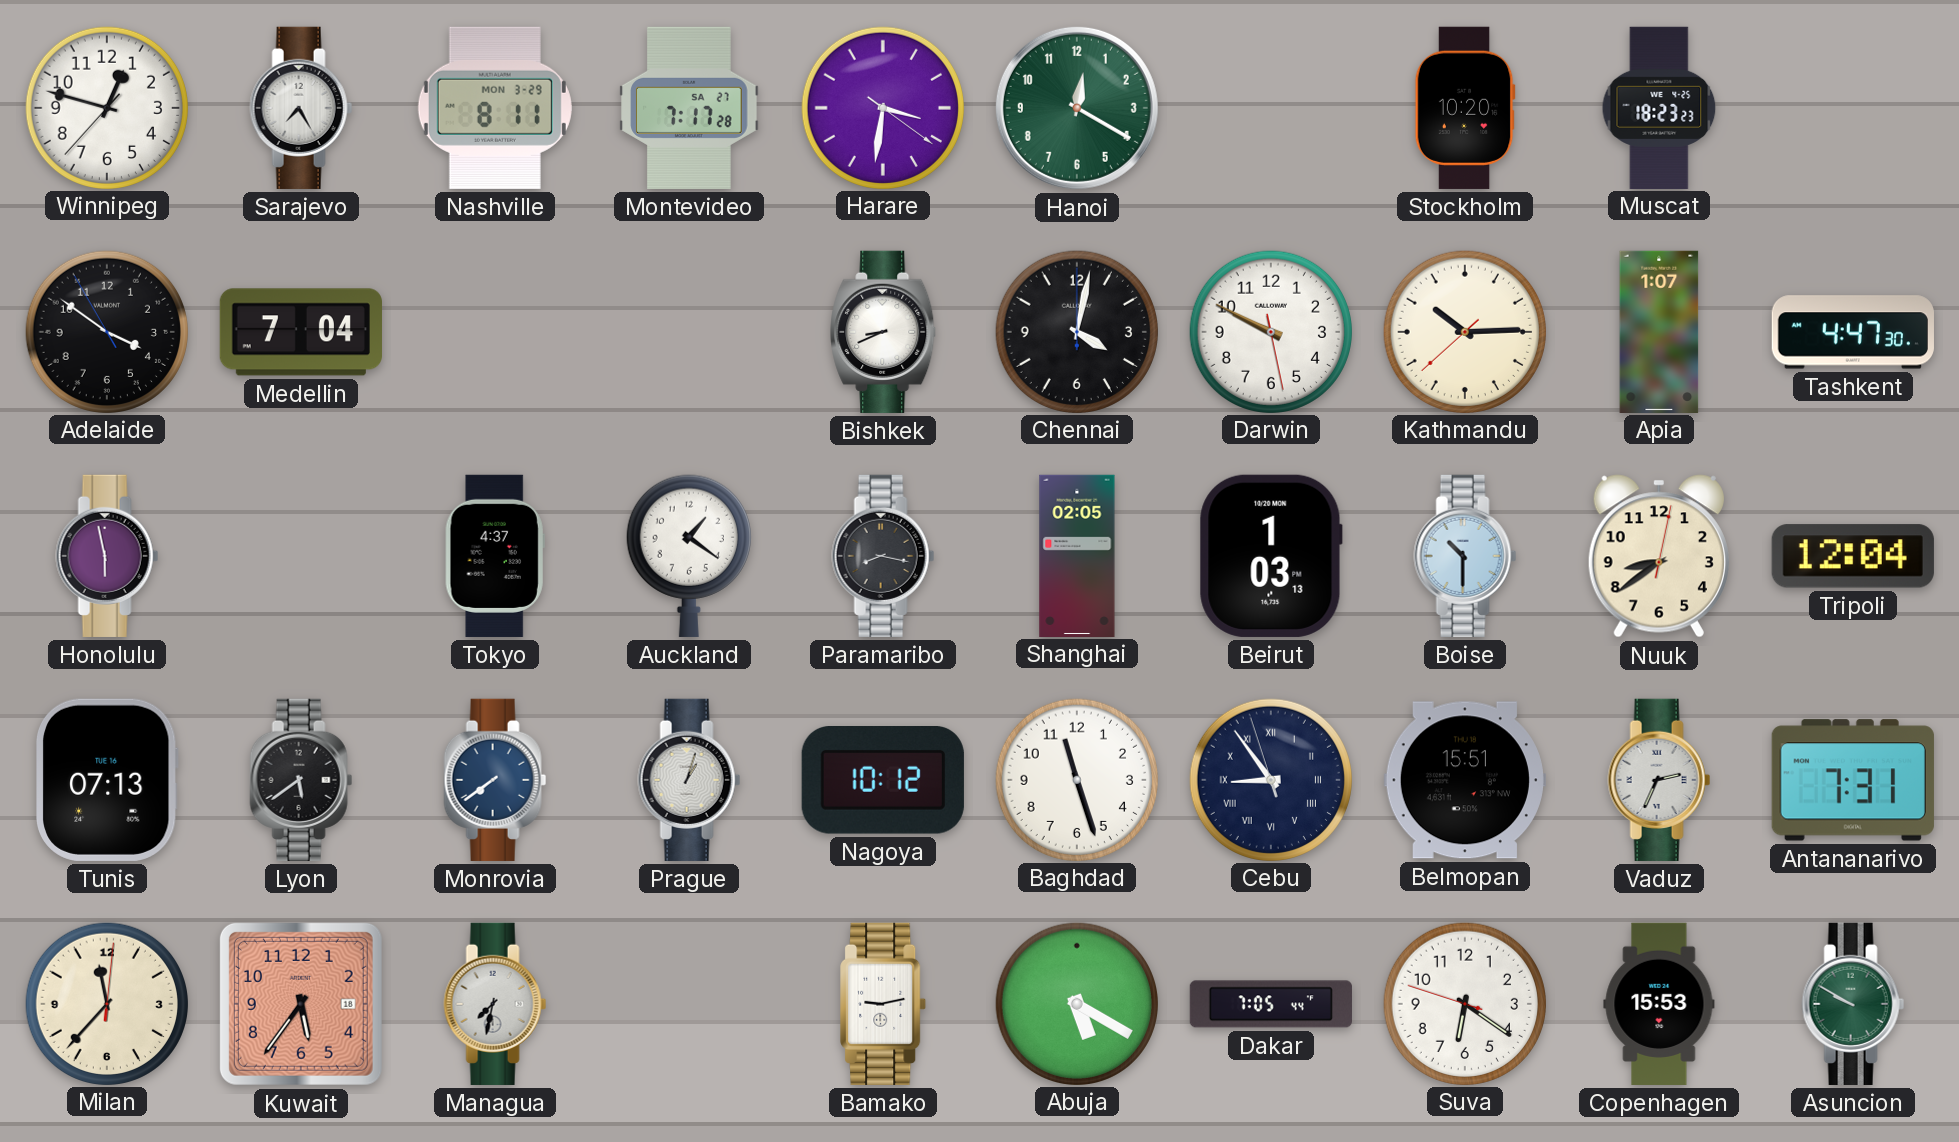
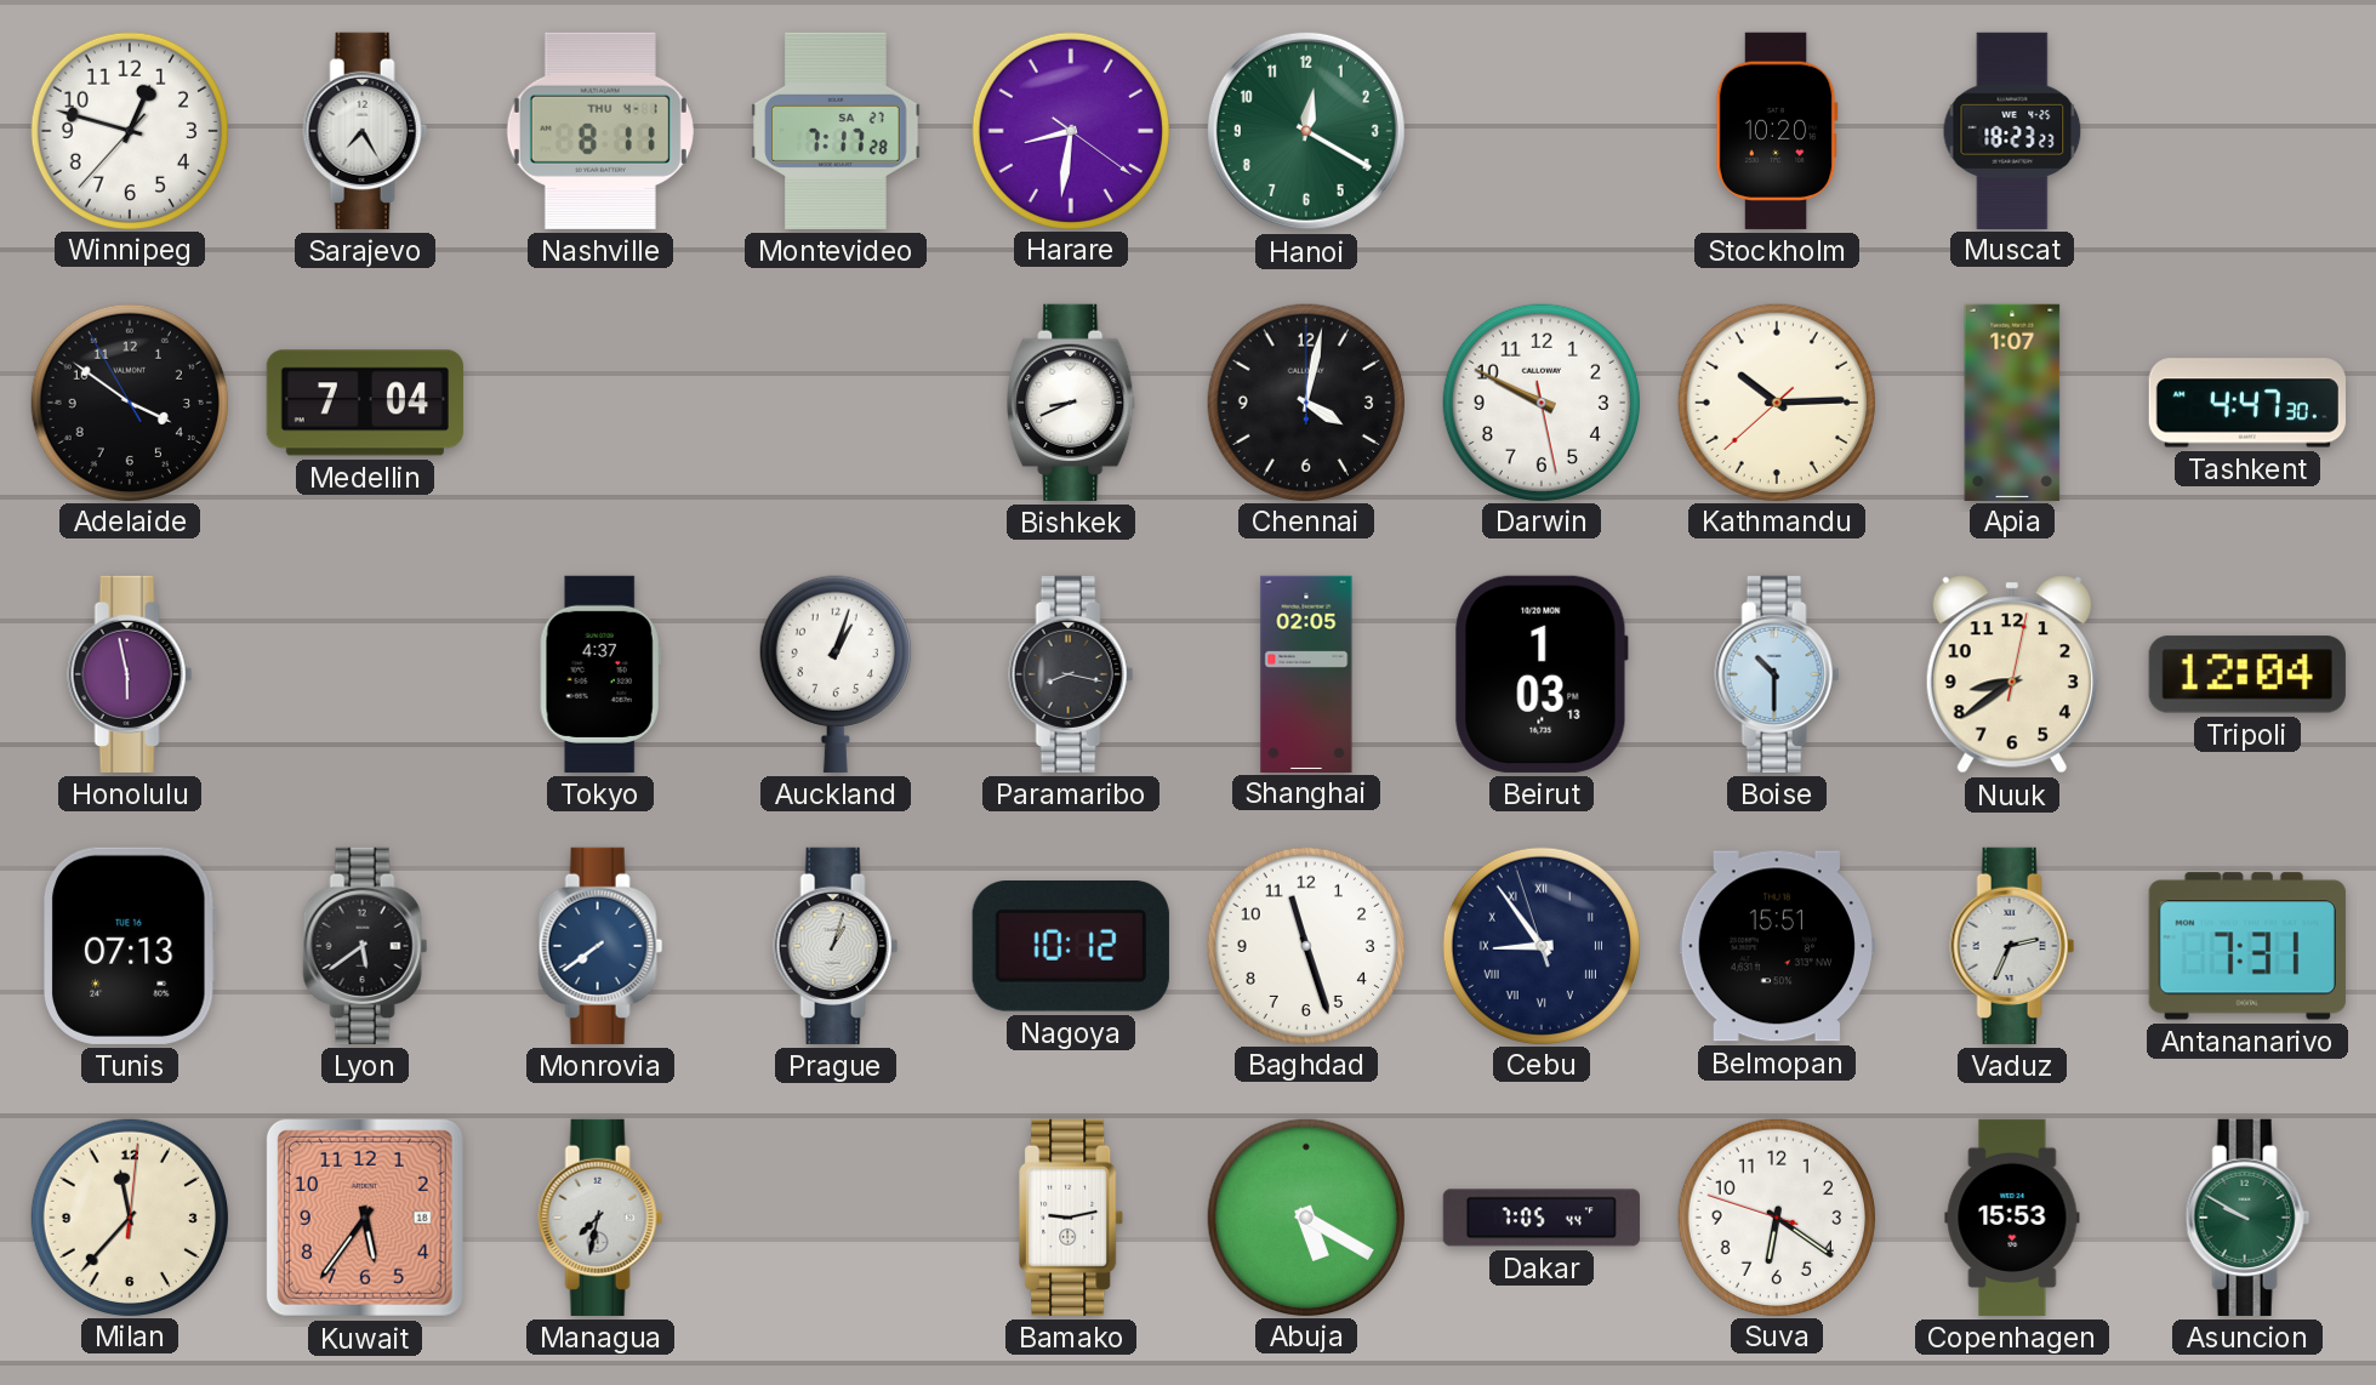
Nashville date: MON 3-29 -> THU 4-1 (600, 131)
Harare: 3:31 -> 8:31 (1070, 130)
Auckland: 1:21 -> 1:03 (836, 674)
